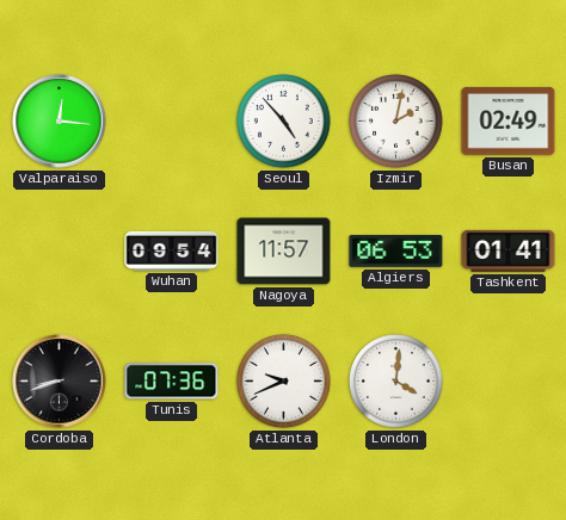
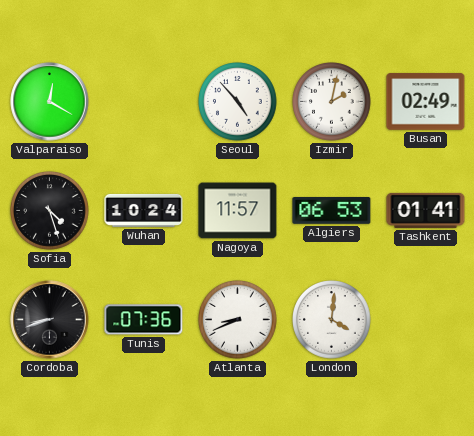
Valparaiso: 12:16 -> 12:20 (50, 102)
Sofia: none -> 4:27 (50, 211)
Wuhan: 09:54 -> 10:24 (144, 210)
Atlanta: 9:41 -> 8:41 (238, 320)
